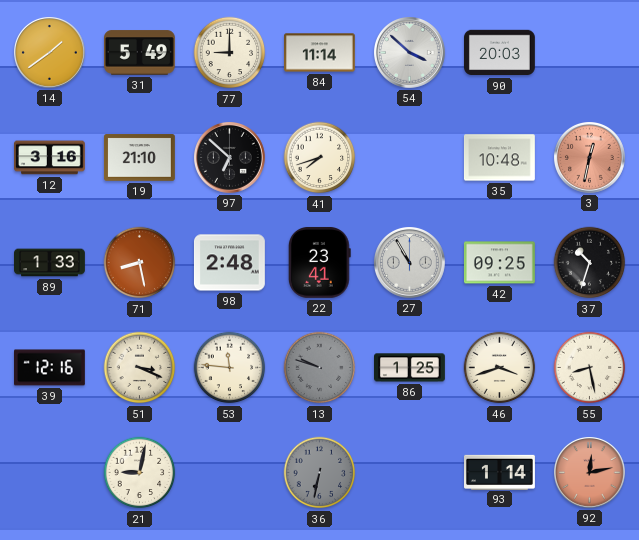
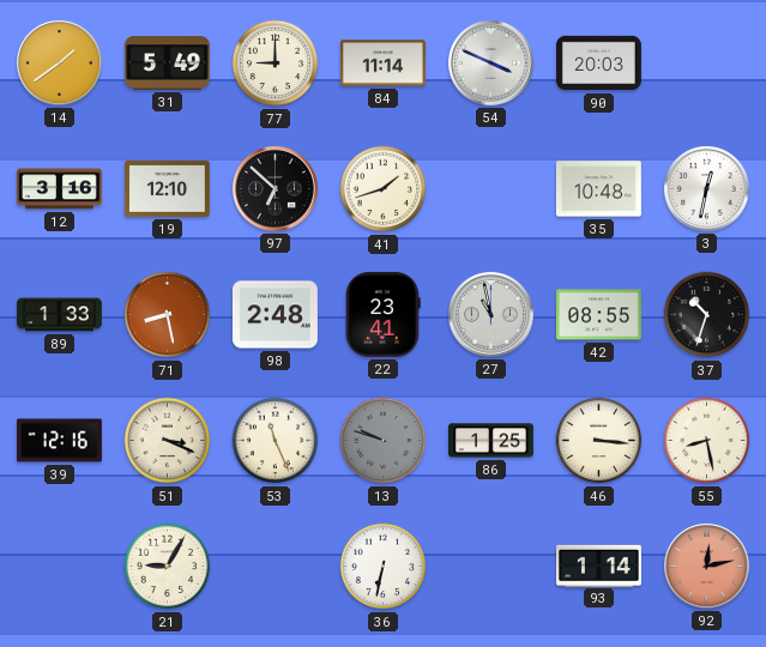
54: 3:52 -> 3:49 (491, 64)
19: 21:10 -> 12:10 (168, 189)
41: 7:42 -> 1:42 (384, 189)
3 dial: salmon -> white (707, 189)
27: 10:55 -> 10:58 (491, 315)
42: 09:25 -> 08:55 (598, 315)
53: 11:46 -> 11:26 (276, 441)
46: 3:42 -> 3:16 (599, 441)
21: 9:02 -> 9:05 (168, 567)
36 dial: grey -> white (384, 567)
